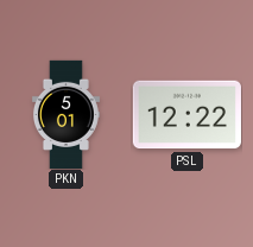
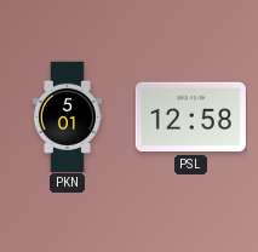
PSL: 12:22 -> 12:58 (190, 118)
